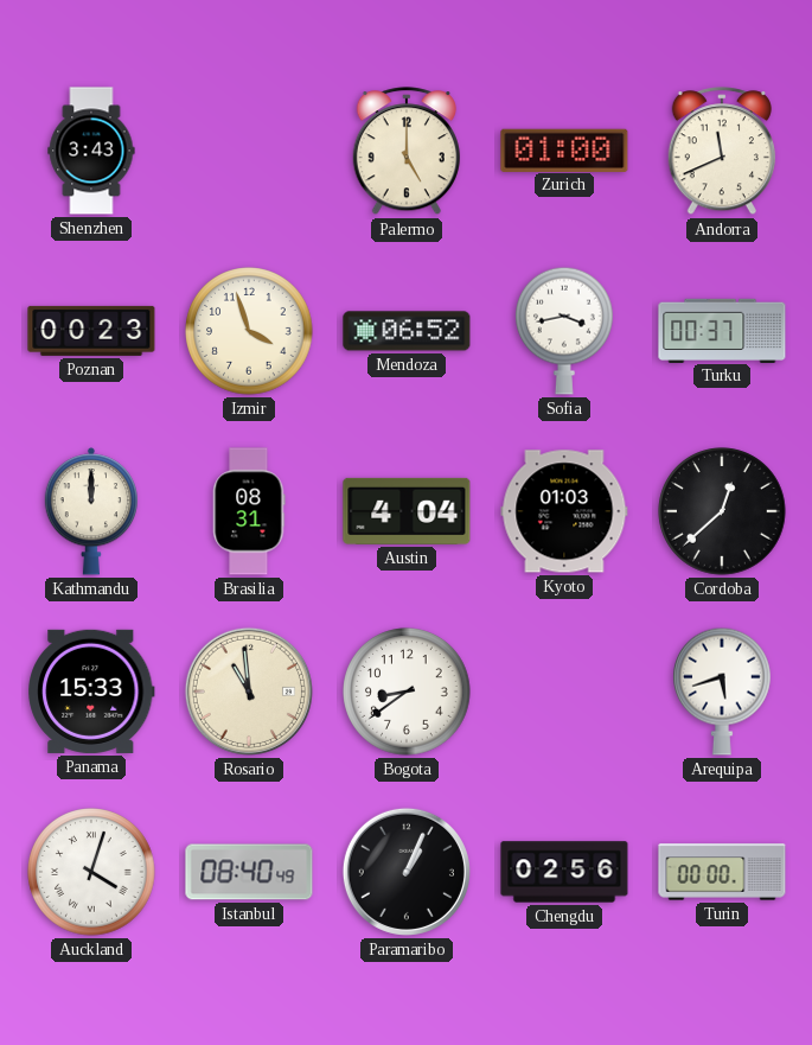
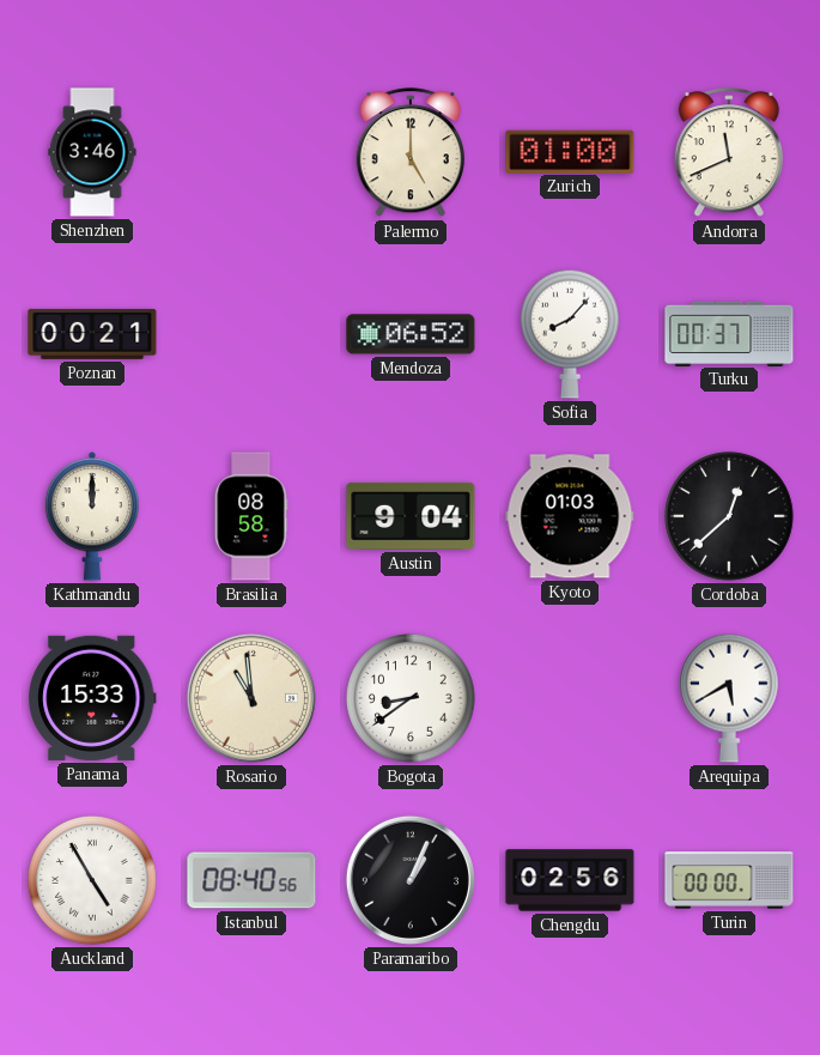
Shenzhen: 3:43 -> 3:46 (92, 152)
Poznan: 00:23 -> 00:21 (92, 334)
Izmir: 3:57 -> none (249, 331)
Sofia: 3:43 -> 8:07 (571, 334)
Brasilia: 08:31 -> 08:58 (251, 516)
Austin: 4:04 -> 9:04 (411, 516)
Arequipa: 5:42 -> 5:40 (730, 698)
Auckland: 4:03 -> 4:55 (92, 880)
Istanbul: 08:40:49 -> 08:40:56 (251, 880)
